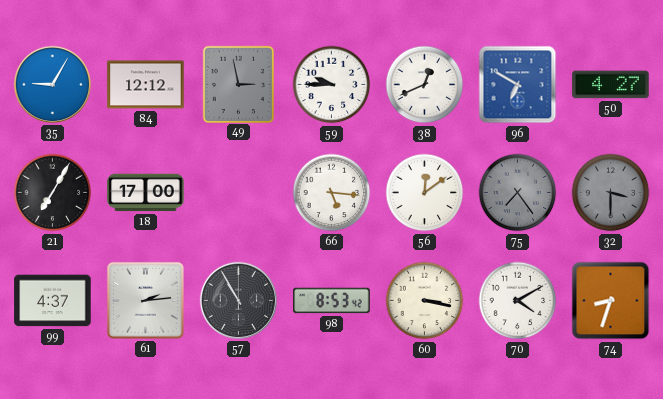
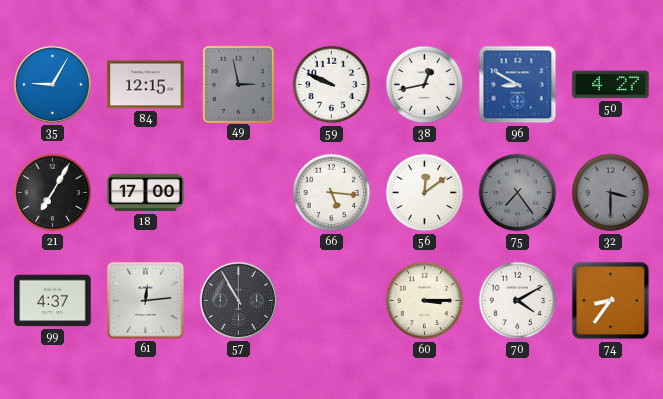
84: 12:12 -> 12:15 (146, 85)
59: 9:45 -> 9:49 (332, 85)
38: 12:41 -> 12:43 (425, 85)
96: 6:50 -> 8:50 (518, 85)
61: 2:14 -> 12:14 (145, 300)
98: 8:53 -> none (332, 301)
60: 3:17 -> 3:15 (425, 301)
74: 8:33 -> 8:36 (611, 301)
